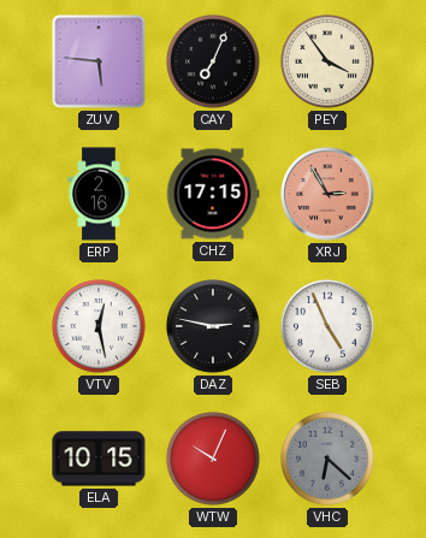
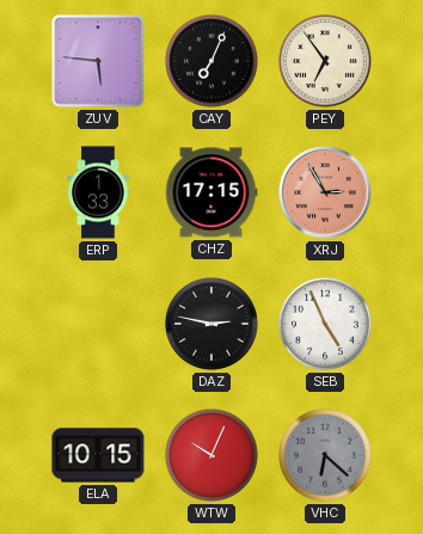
PEY: 3:54 -> 6:54 (326, 62)
ERP: 2:16 -> 1:33 (98, 192)
VTV: 12:28 -> none (100, 327)
